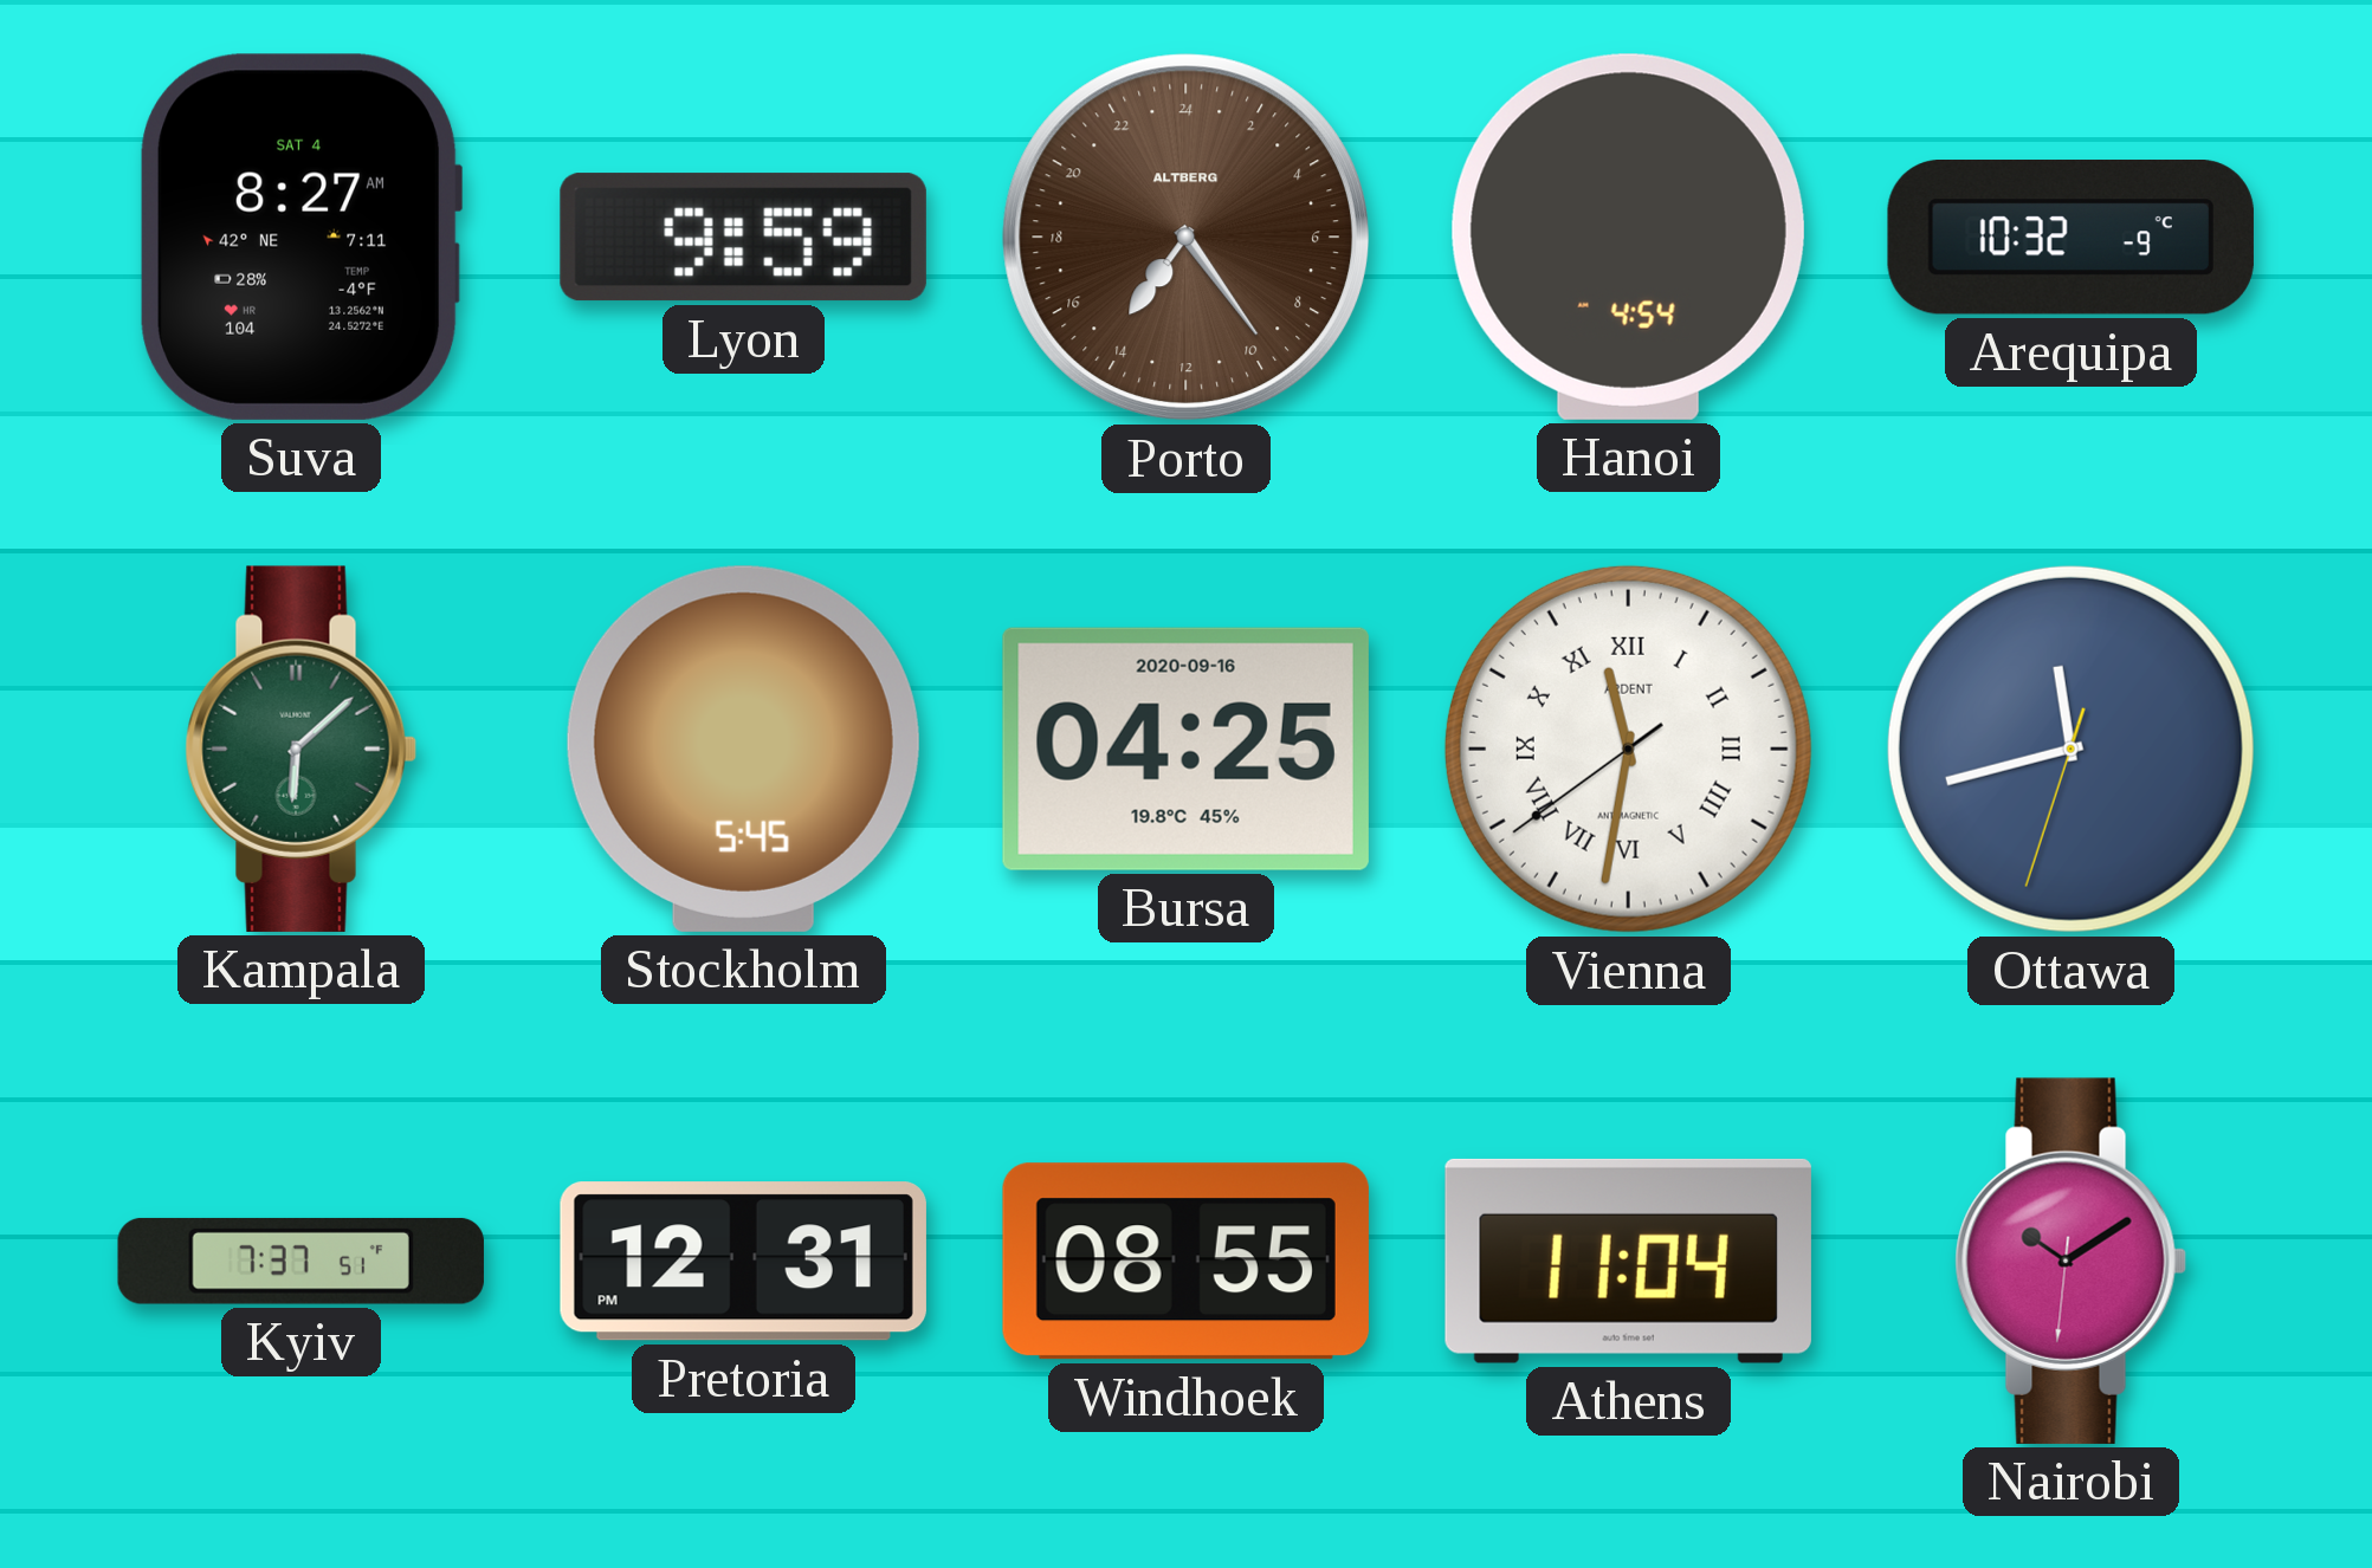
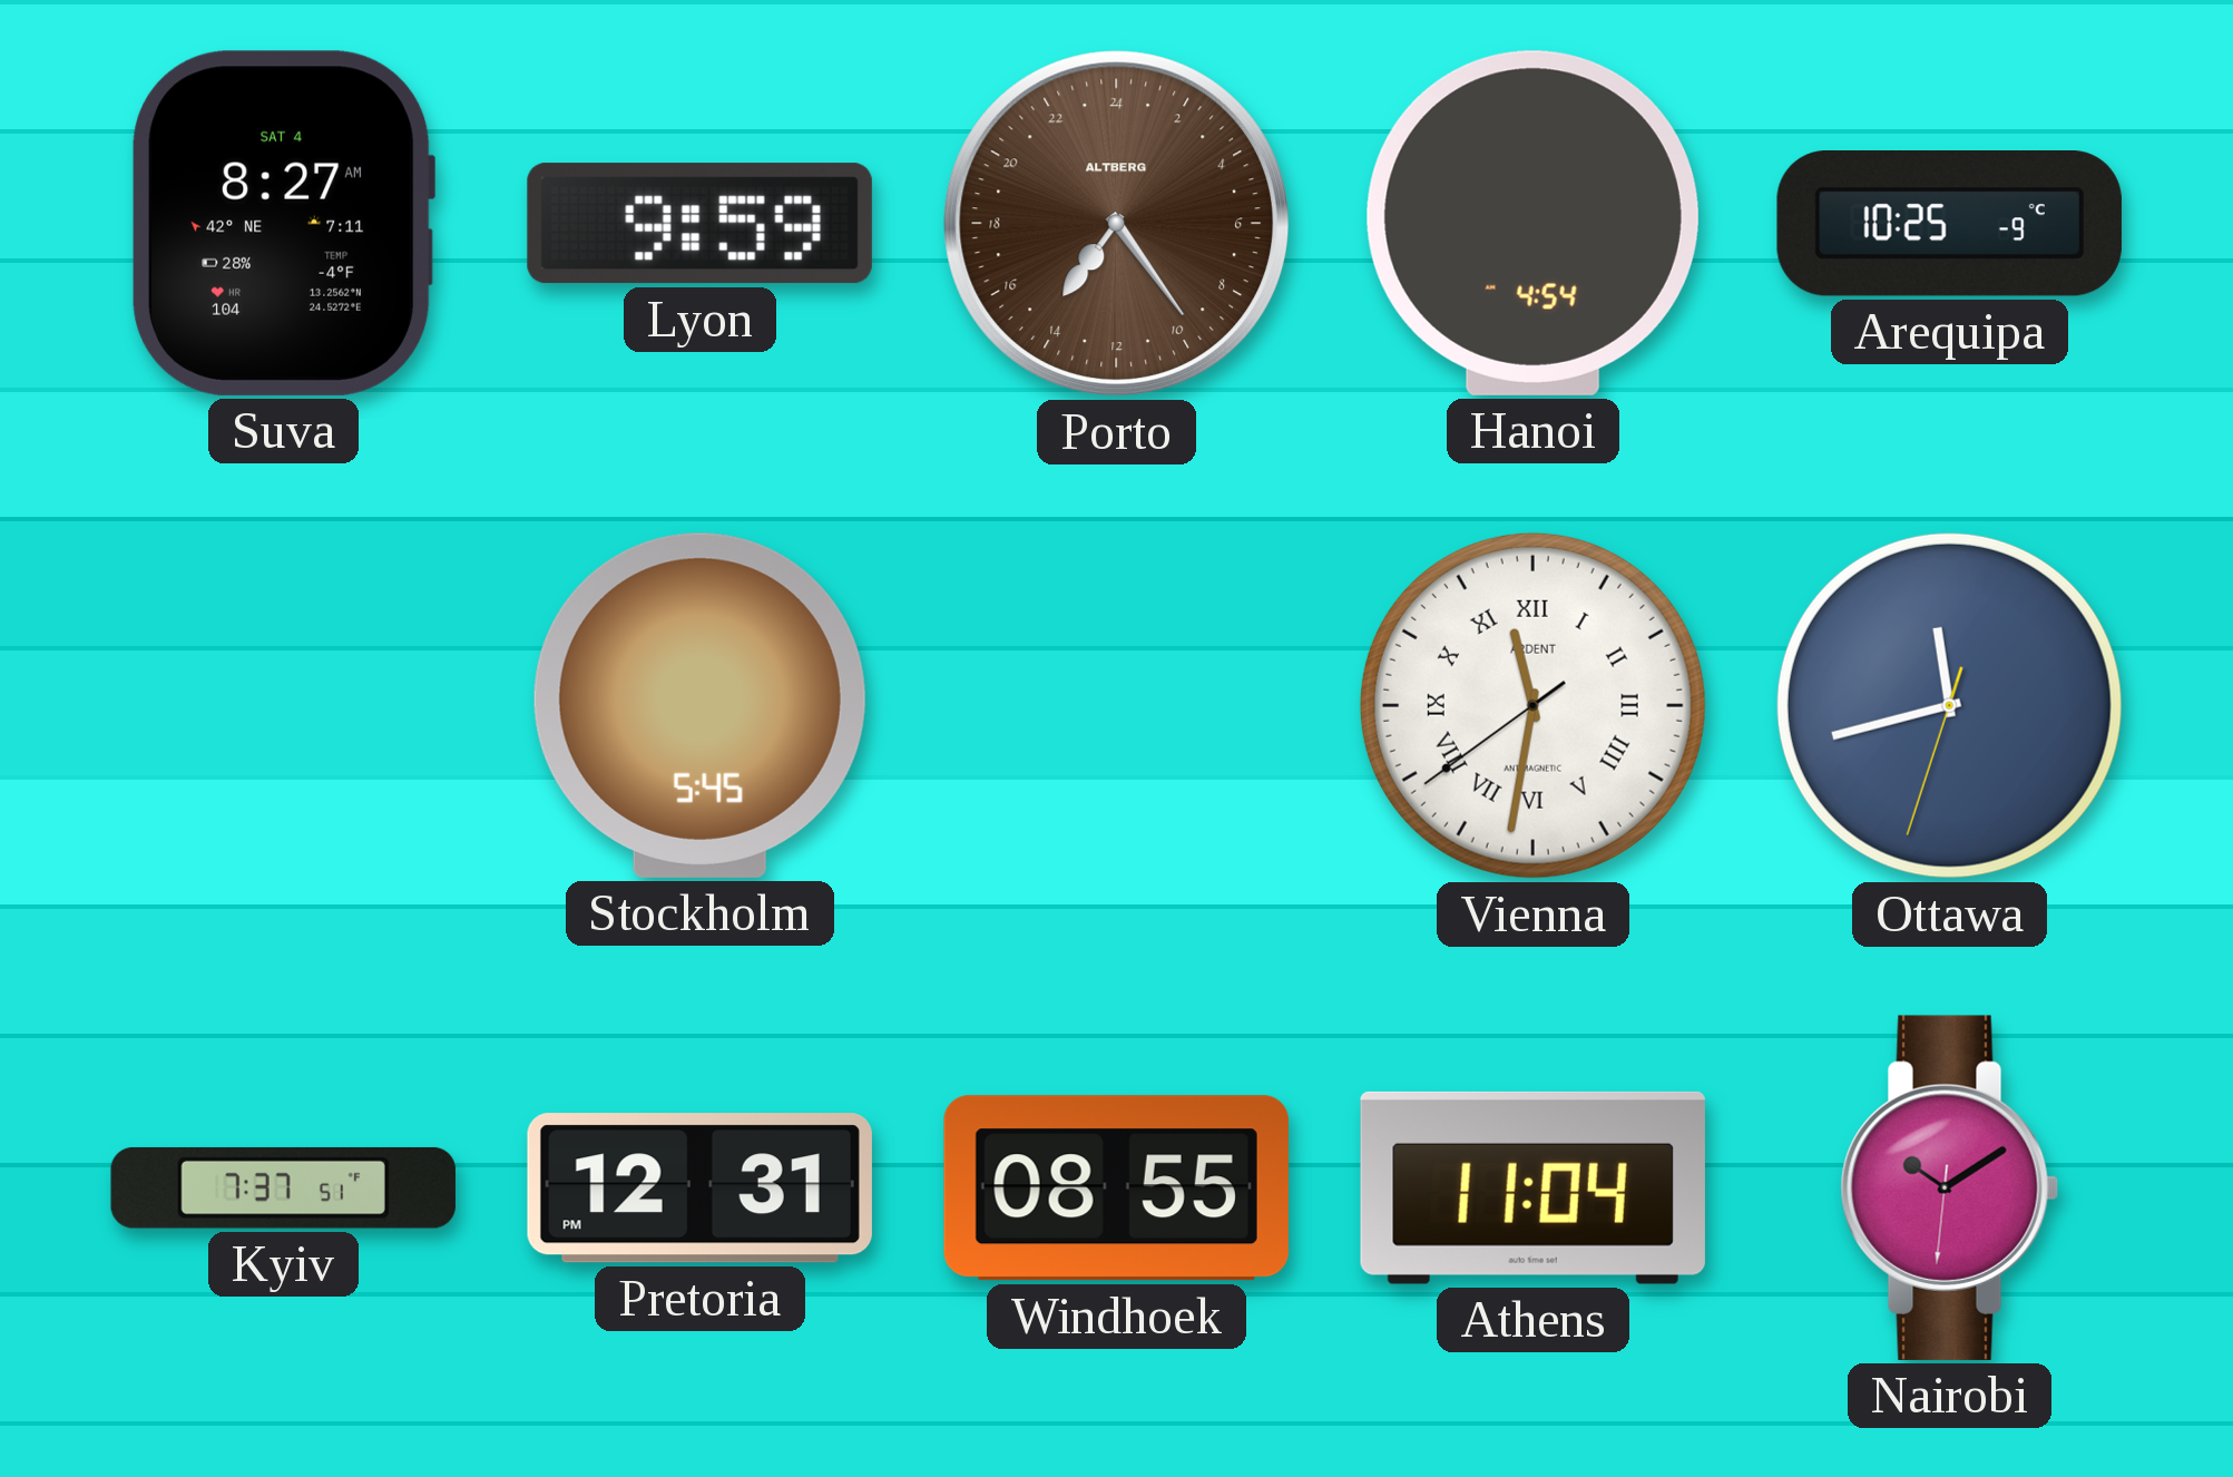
Arequipa: 10:32 -> 10:25 (1949, 224)
Kampala: 6:08 -> none (300, 749)
Bursa: 04:25 -> none (1185, 749)
